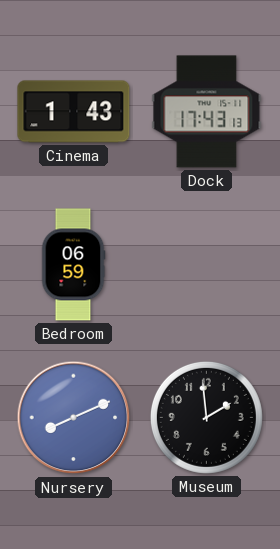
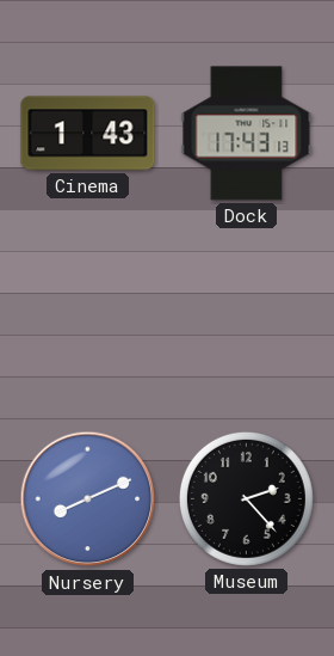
Bedroom: 06:59 -> none (73, 265)
Museum: 1:59 -> 2:23 (246, 498)
